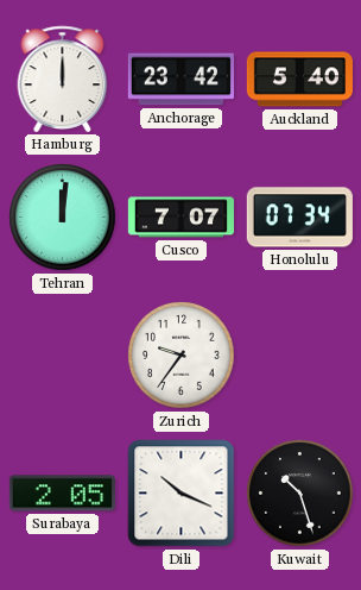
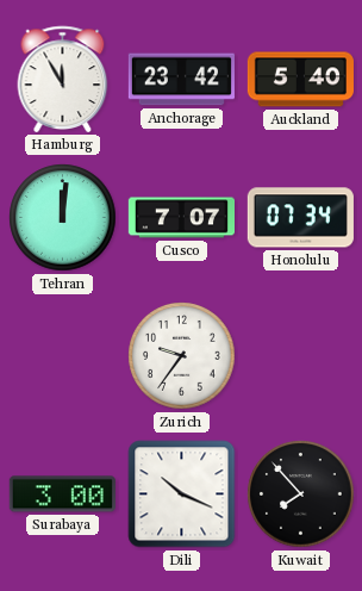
Hamburg: 12:00 -> 11:55 (63, 79)
Surabaya: 2:05 -> 3:00 (62, 494)
Kuwait: 10:27 -> 7:53 (301, 494)
